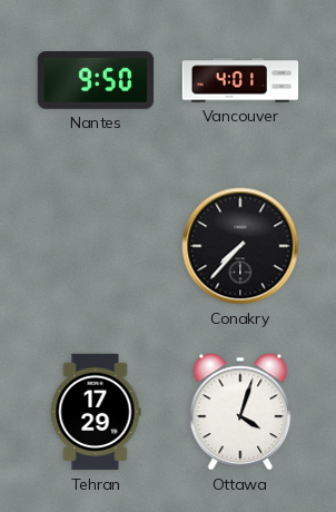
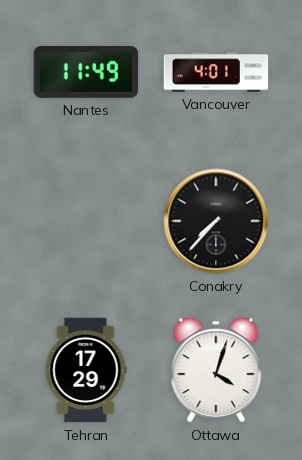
Nantes: 9:50 -> 11:49 (86, 73)
